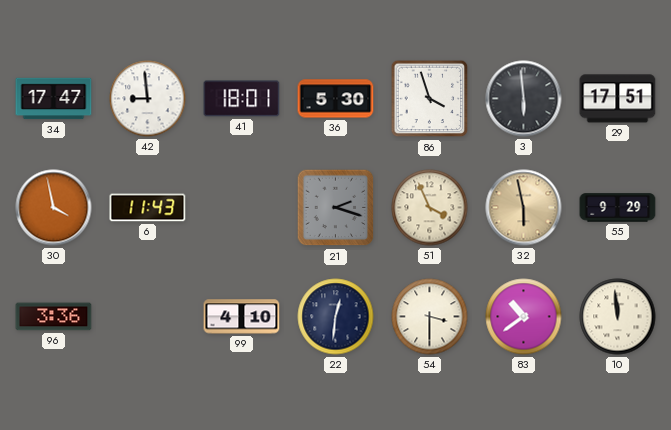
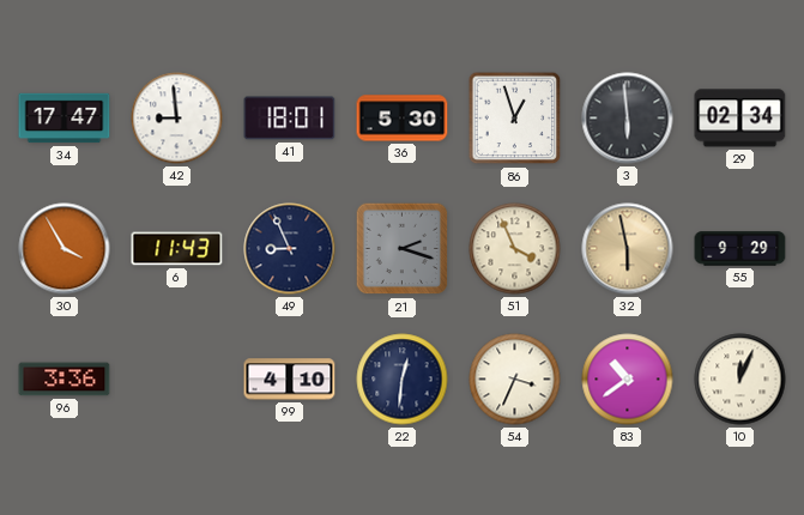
86: 3:57 -> 12:57 (515, 119)
29: 17:51 -> 02:34 (740, 119)
30: 3:58 -> 3:55 (65, 249)
49: none -> 8:56 (290, 249)
54: 3:30 -> 3:34 (515, 380)
10: 11:59 -> 12:04 (740, 380)
